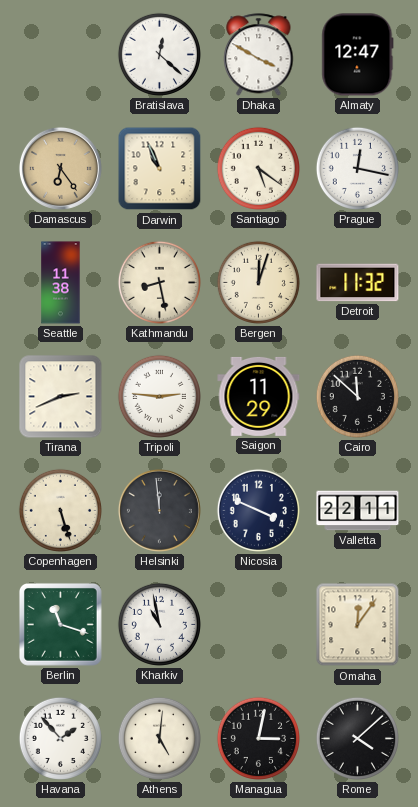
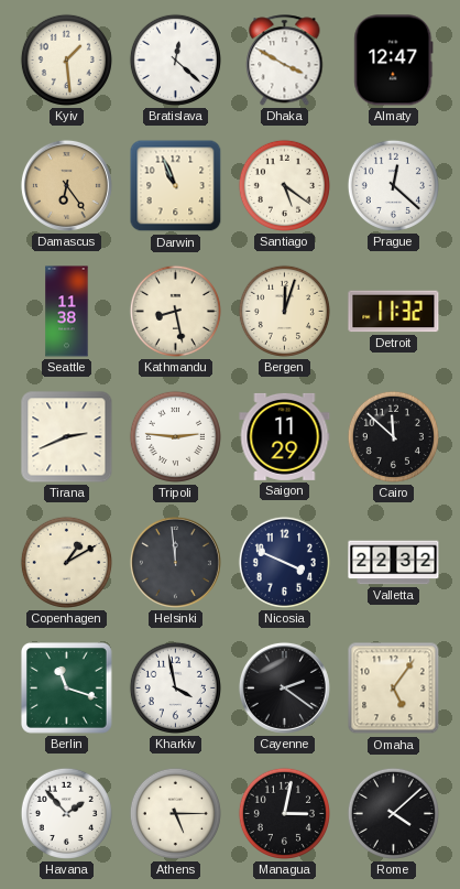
Kyiv: none -> 1:29 (66, 59)
Prague: 12:17 -> 12:22 (393, 185)
Copenhagen: 5:27 -> 1:10 (66, 562)
Valletta: 22:11 -> 22:32 (394, 563)
Kharkiv: 10:58 -> 3:58 (175, 687)
Cayenne: none -> 2:21 (284, 687)
Omaha: 12:06 -> 5:06 (394, 689)
Athens: 5:01 -> 5:15 (175, 813)
